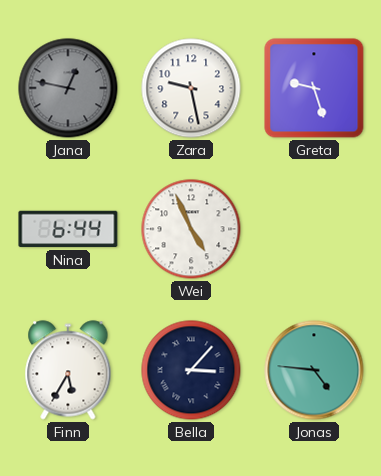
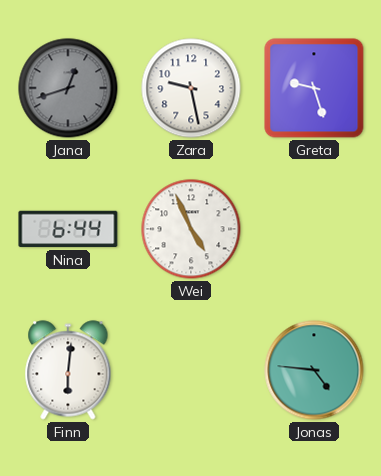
Jana: 12:47 -> 12:42 (68, 88)
Finn: 5:35 -> 6:01 (68, 370)
Bella: 3:07 -> none (191, 370)
